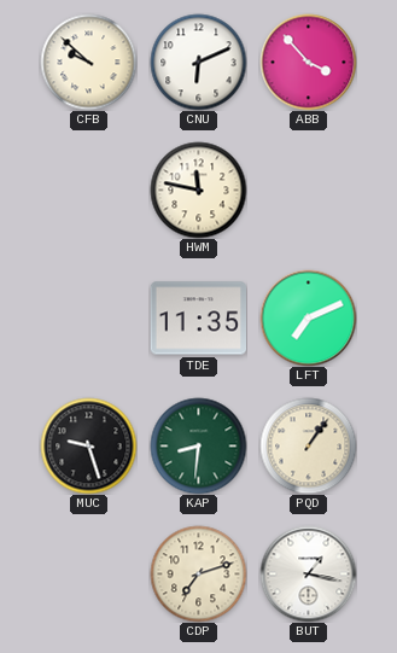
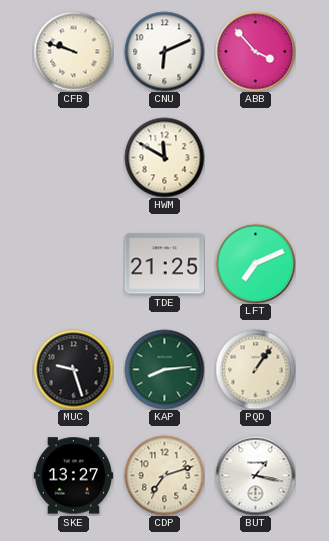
CFB: 9:52 -> 9:48 (73, 51)
HWM: 11:47 -> 11:50 (164, 157)
TDE: 11:35 -> 21:25 (164, 264)
KAP: 8:31 -> 8:14 (164, 369)
SKE: none -> 13:27 (73, 476)
